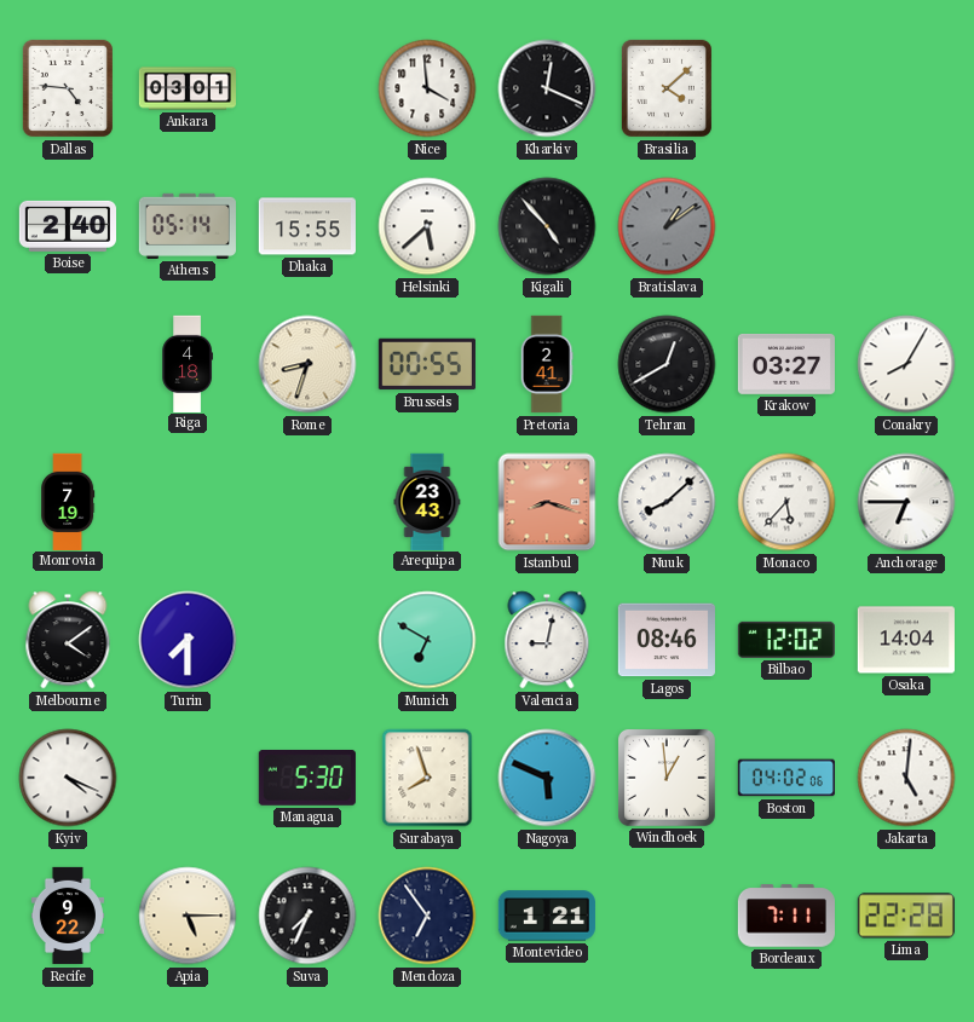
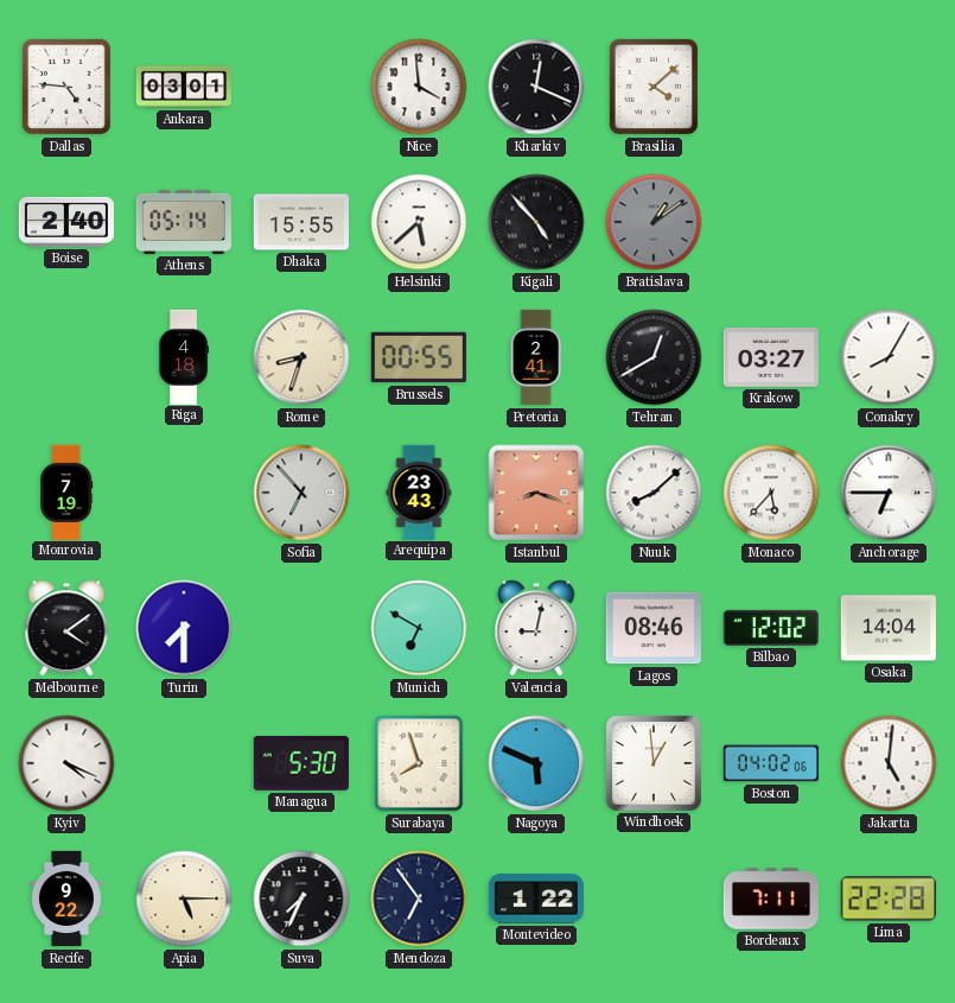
Sofia: none -> 6:53 (301, 493)
Montevideo: 1:21 -> 1:22 (536, 899)
